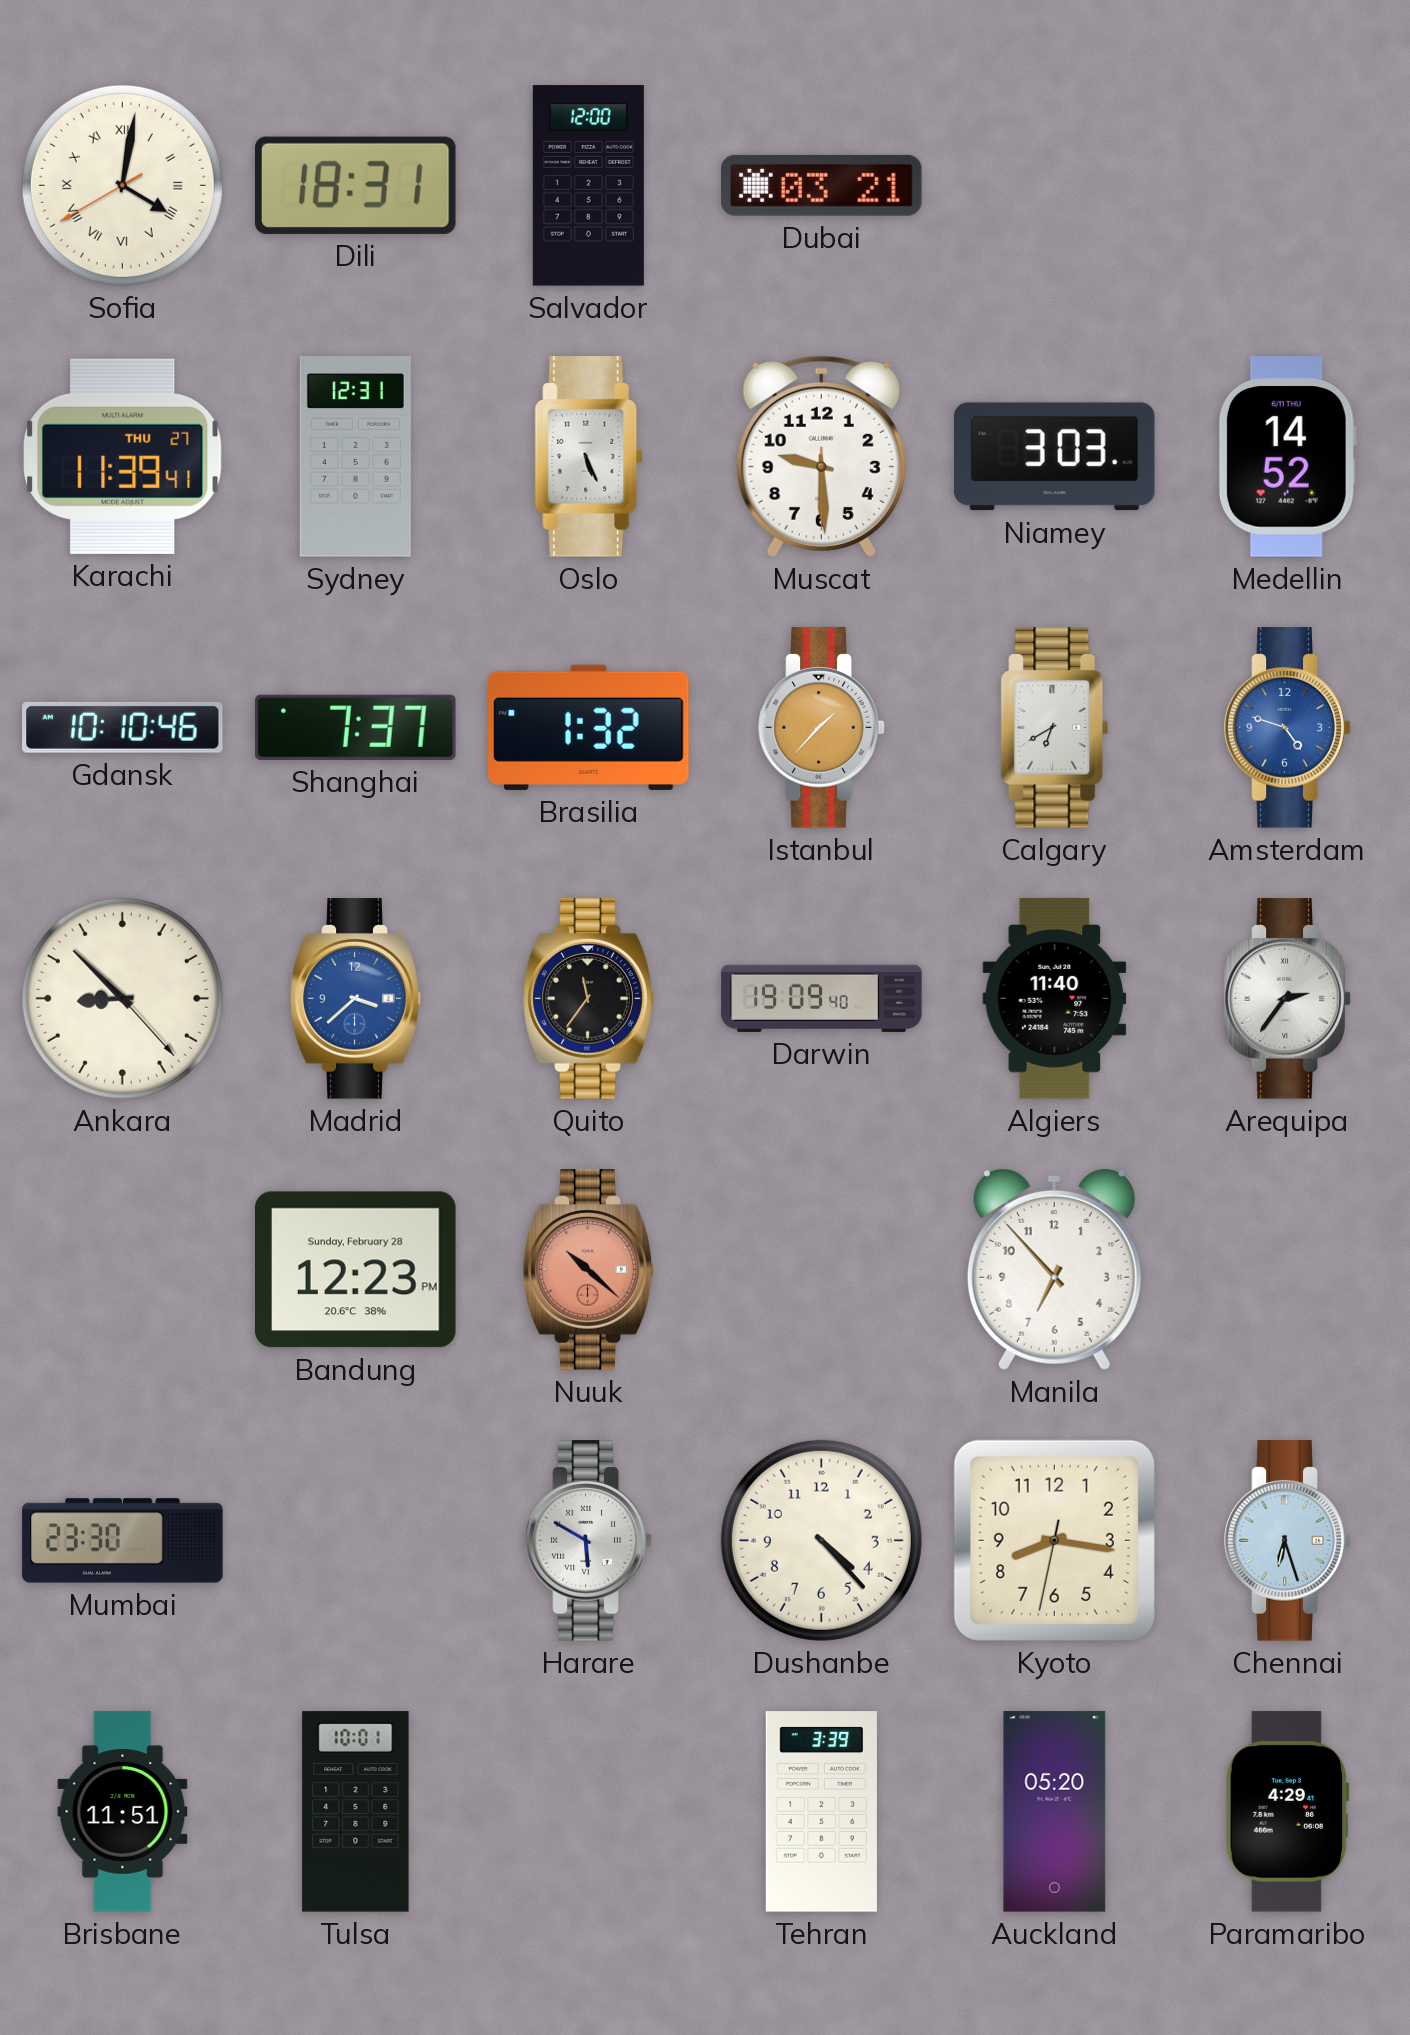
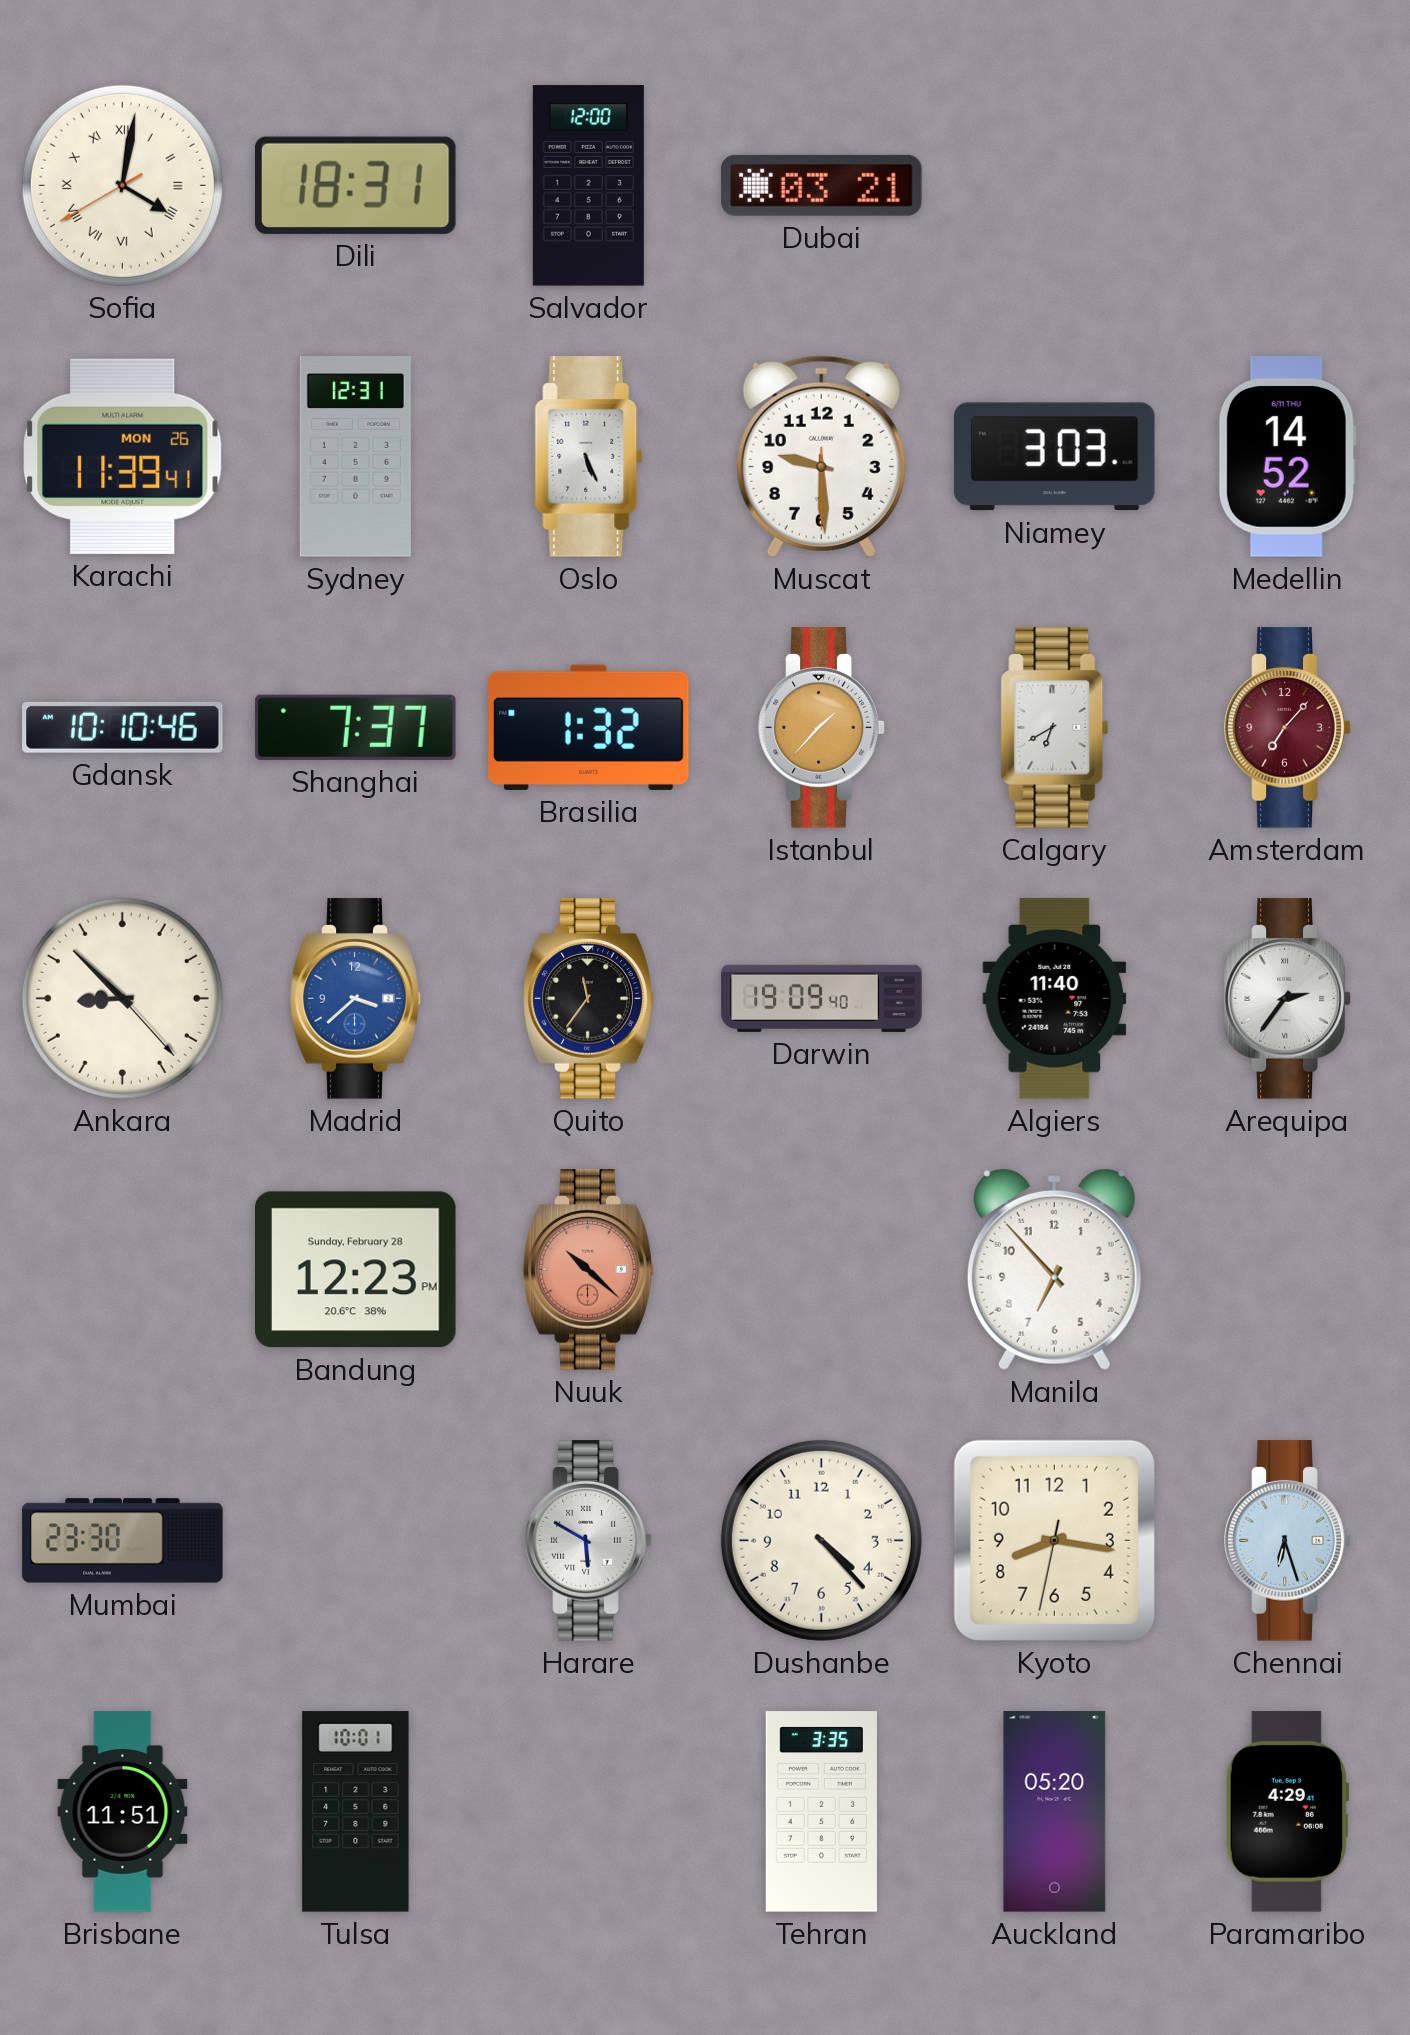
Karachi date: THU 27 -> MON 26 (123, 456)
Amsterdam: 4:48 -> 7:07 (1288, 728)
Amsterdam dial: blue -> burgundy (1288, 728)
Tehran: 3:39 -> 3:35 (821, 1812)
